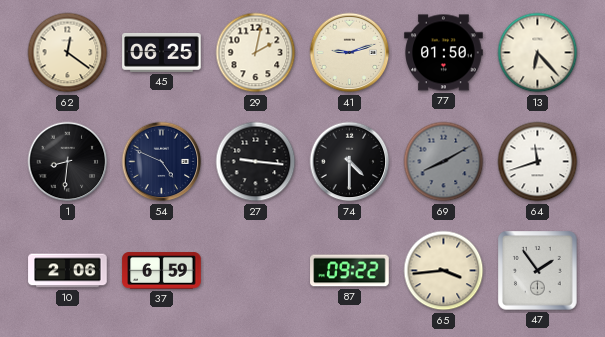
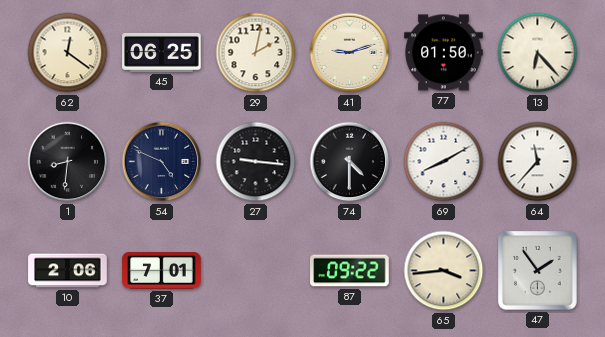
69 dial: grey -> white (444, 162)
64: 11:42 -> 11:37 (538, 162)
37: 6:59 -> 7:01 (162, 271)
